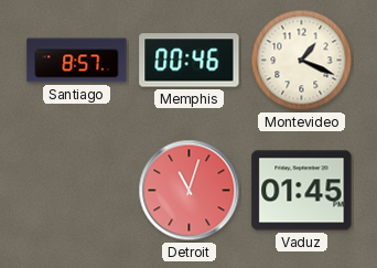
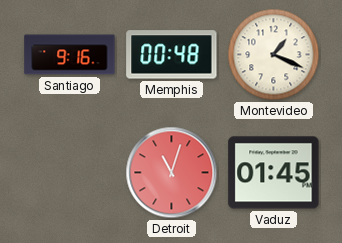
Santiago: 8:57 -> 9:16 (70, 55)
Memphis: 00:46 -> 00:48 (172, 55)
